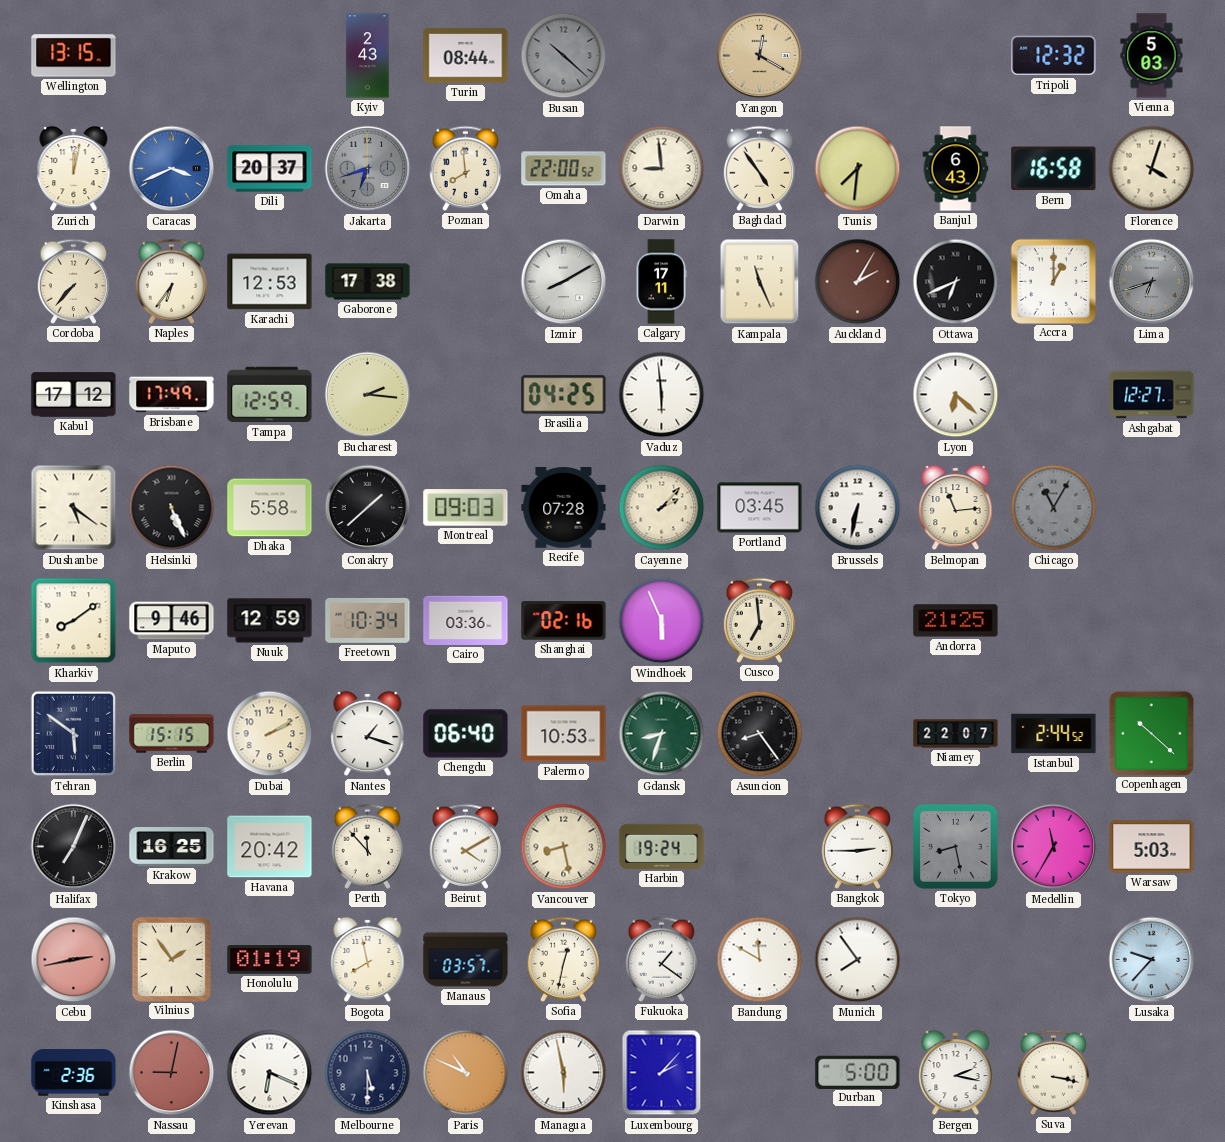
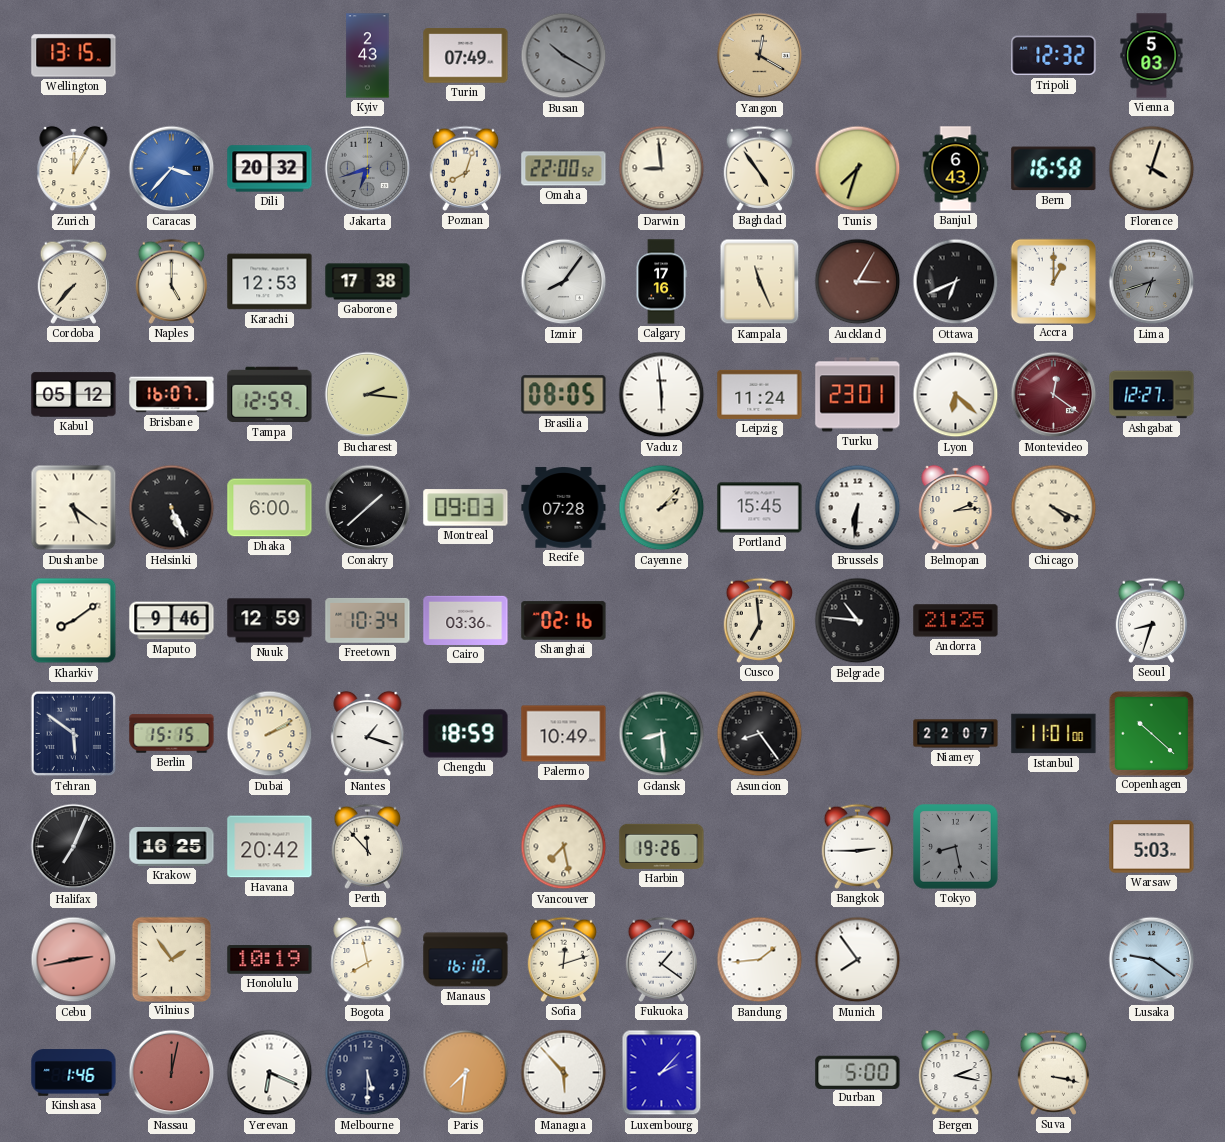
Turin: 08:44 -> 07:49 (466, 56)
Busan: 10:22 -> 10:20 (564, 56)
Zurich: 12:02 -> 12:05 (74, 169)
Caracas: 3:41 -> 3:37 (172, 169)
Dili: 20:37 -> 20:32 (270, 169)
Poznan: 7:59 -> 8:03 (466, 168)
Tunis: 7:31 -> 7:33 (858, 169)
Naples: 6:36 -> 5:00 (172, 281)
Izmir: 8:10 -> 8:06 (564, 282)
Calgary: 17:11 -> 17:16 (661, 282)
Auckland: 2:05 -> 3:05 (858, 282)
Kabul: 17:12 -> 05:12 (74, 395)
Brisbane: 17:49 -> 16:07 (172, 395)
Brasilia: 04:25 -> 08:05 (564, 395)
Leipzig: none -> 11:24 (760, 394)
Turku: none -> 23:01 (858, 395)
Montevideo: none -> 12:21 (1054, 395)
Dhaka: 5:58 -> 6:00 (270, 508)
Portland: 03:45 -> 15:45 (760, 508)
Brussels: 6:32 -> 6:31 (858, 508)
Belmopan: 11:14 -> 2:14 (956, 508)
Chicago: 11:05 -> 4:19 (1054, 508)
Chicago dial: grey -> cream (1054, 508)
Windhoek: 5:56 -> none (662, 621)
Belgrade: none -> 10:46 (858, 621)
Seoul: none -> 8:33 (1152, 620)
Chengdu: 06:40 -> 18:59 (466, 734)
Palermo: 10:53 -> 10:49 (564, 734)
Gdansk: 8:33 -> 8:29 (662, 734)
Istanbul: 2:44 -> 11:01 (1054, 734)
Beirut: 4:10 -> none (466, 846)
Vancouver: 8:28 -> 7:28 (564, 847)
Harbin: 19:24 -> 19:26 (662, 846)
Medellin: 11:35 -> none (1054, 847)
Honolulu: 01:19 -> 10:19 (270, 960)
Manaus: 03:57 -> 16:10 (466, 960)
Sofia: 12:32 -> 12:12 (564, 959)
Bandung: 11:50 -> 1:44 (760, 960)
Lusaka: 9:37 -> 9:21 (1152, 960)
Kinshasa: 2:36 -> 1:46 (74, 1073)
Nassau: 9:02 -> 12:02 (172, 1073)
Paris: 10:49 -> 7:31 (466, 1073)
Managua: 5:58 -> 5:53 (564, 1073)
